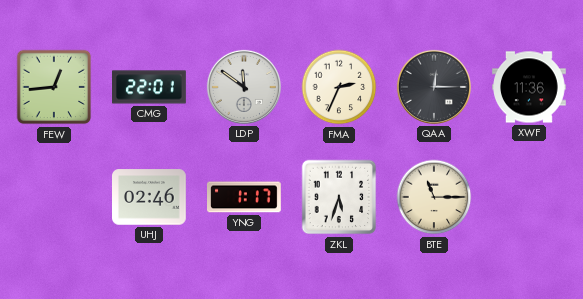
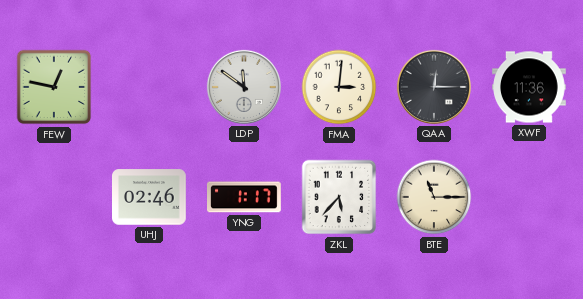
FEW: 12:44 -> 12:47 (54, 87)
CMG: 22:01 -> none (149, 87)
FMA: 2:34 -> 3:01 (339, 87)
ZKL: 5:33 -> 5:37 (339, 197)
